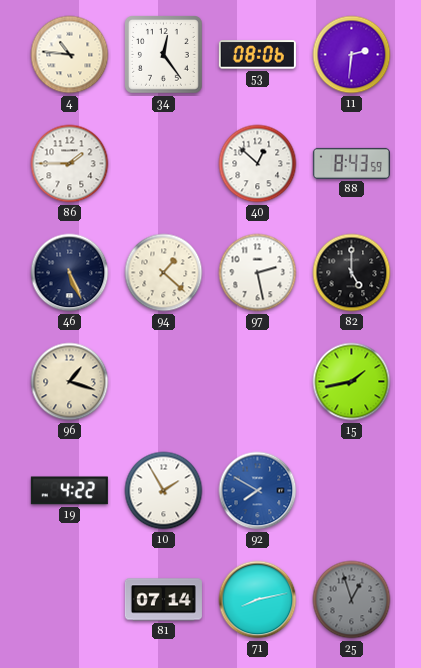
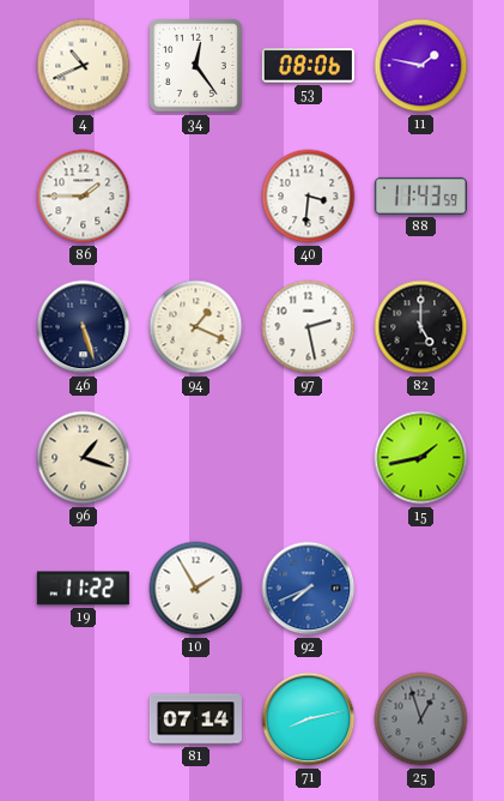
4: 10:46 -> 10:41 (84, 66)
11: 2:31 -> 1:47 (421, 66)
40: 12:52 -> 3:31 (309, 197)
88: 8:43 -> 11:43 (420, 195)
46: 5:26 -> 5:27 (84, 327)
94: 1:22 -> 1:19 (196, 327)
19: 4:22 -> 11:22 (83, 589)
92: 7:50 -> 7:41 (309, 589)
